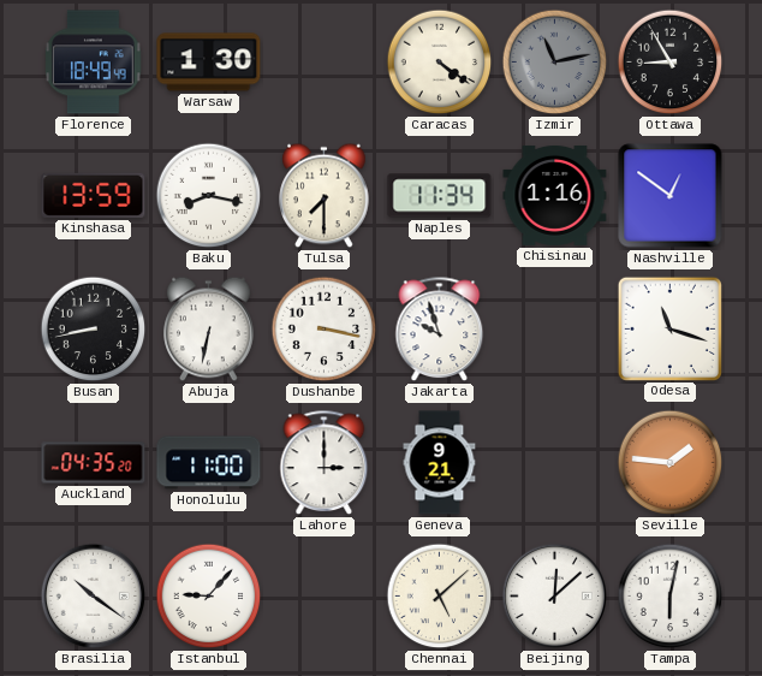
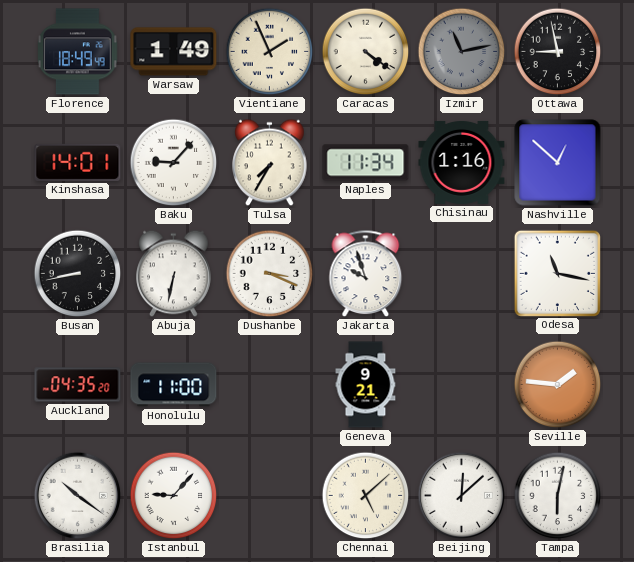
Warsaw: 1:30 -> 1:49 (174, 52)
Vientiane: none -> 1:56 (270, 52)
Ottawa: 8:55 -> 8:58 (558, 52)
Kinshasa: 13:59 -> 14:01 (78, 162)
Baku: 8:17 -> 9:07 (174, 163)
Tulsa: 7:30 -> 7:35 (270, 163)
Nashville: 12:51 -> 12:52 (558, 163)
Dushanbe: 3:17 -> 3:19 (270, 274)
Odesa: 11:18 -> 11:17 (557, 273)
Lahore: 3:00 -> none (325, 463)
